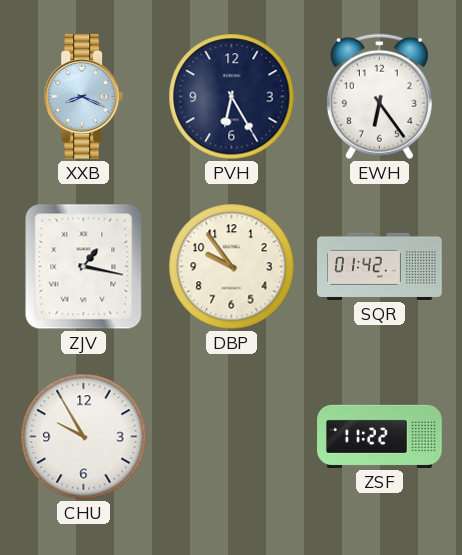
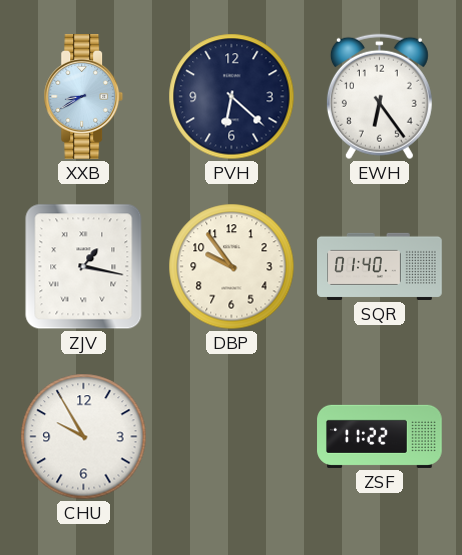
XXB: 8:19 -> 8:40 (84, 97)
PVH: 6:25 -> 6:22 (232, 97)
SQR: 01:42 -> 01:40 (380, 266)
